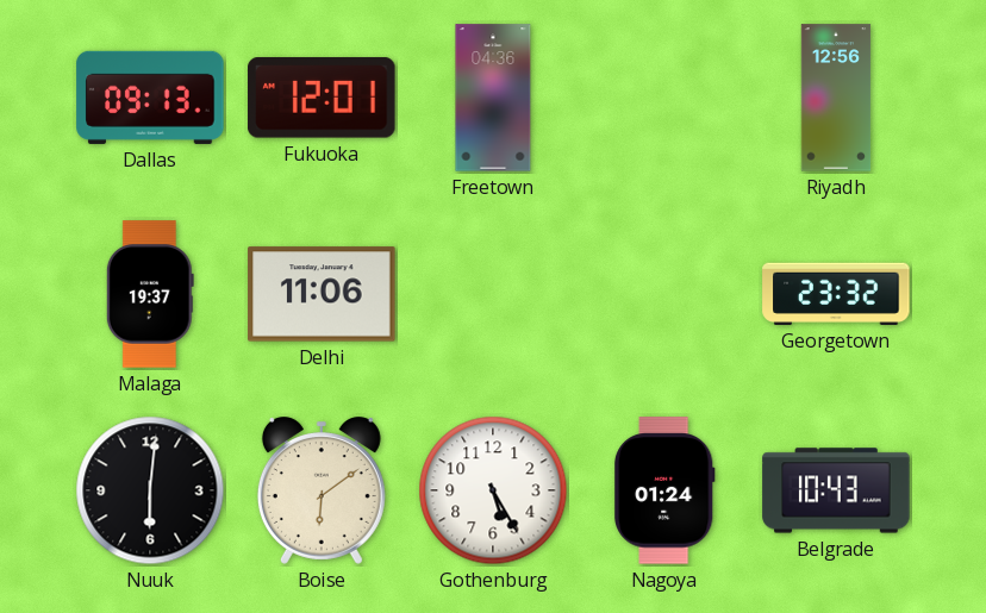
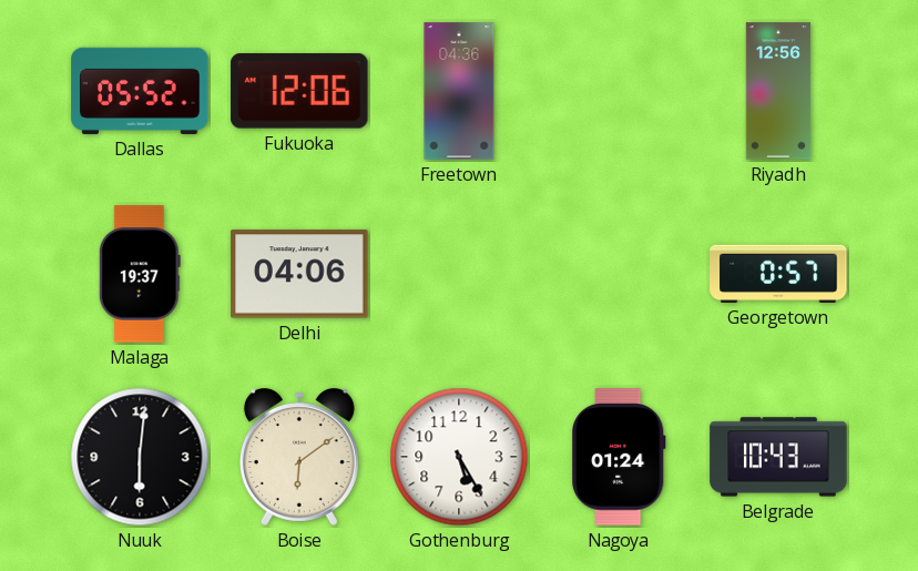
Dallas: 09:13 -> 05:52 (140, 91)
Fukuoka: 12:01 -> 12:06 (299, 91)
Delhi: 11:06 -> 04:06 (299, 274)
Georgetown: 23:32 -> 0:57 (778, 274)
